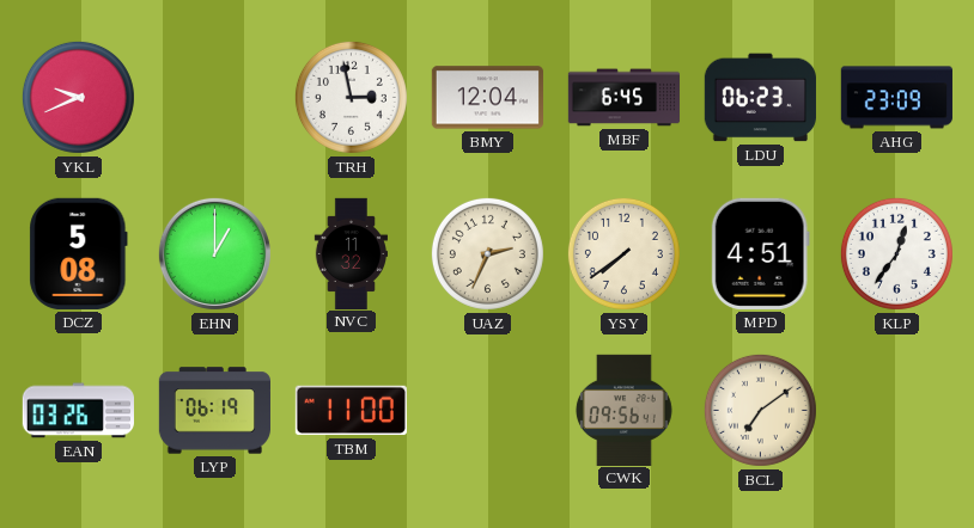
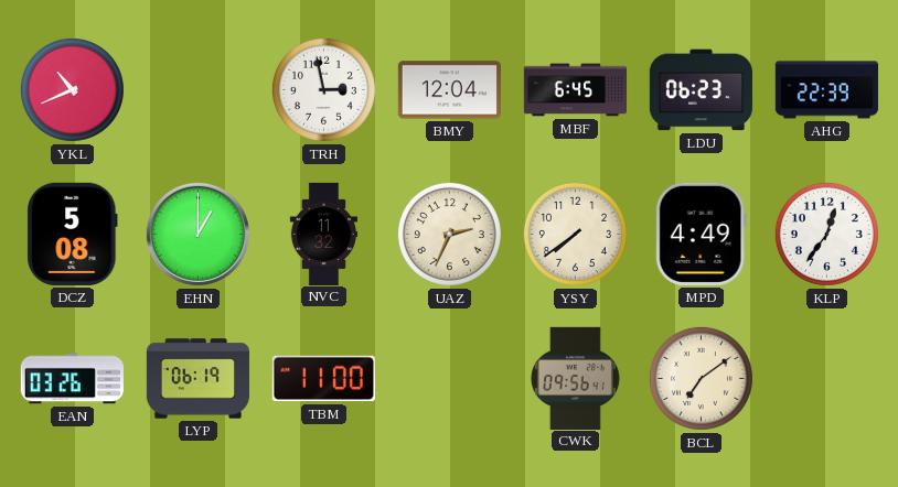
YKL: 9:41 -> 10:41 (72, 89)
AHG: 23:09 -> 22:39 (826, 90)
MPD: 4:51 -> 4:49 (701, 234)
